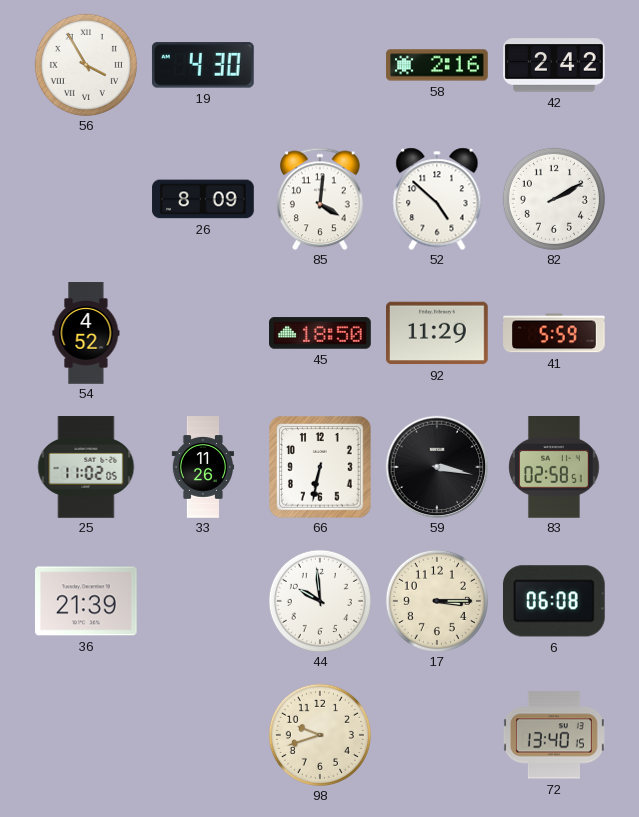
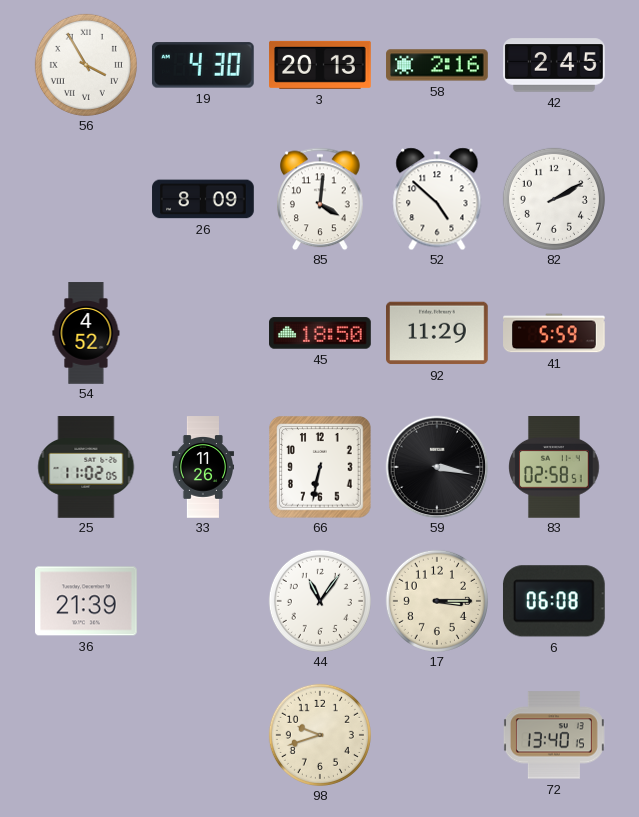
3: none -> 20:13 (320, 65)
42: 2:42 -> 2:45 (554, 65)
44: 9:59 -> 11:06 (320, 601)
